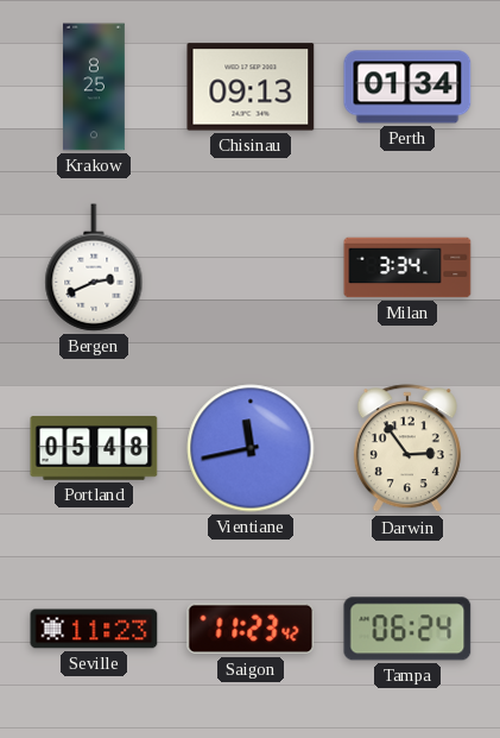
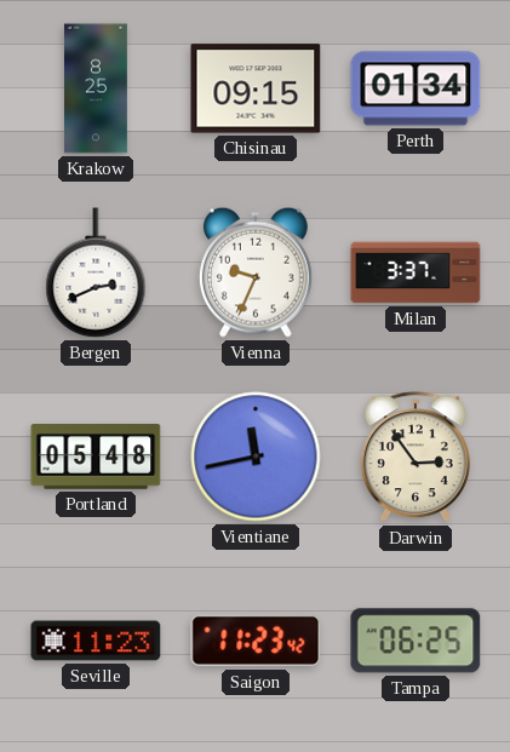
Chisinau: 09:13 -> 09:15 (256, 88)
Vienna: none -> 9:34 (256, 272)
Milan: 3:34 -> 3:37 (416, 272)
Tampa: 06:24 -> 06:25 (416, 641)
